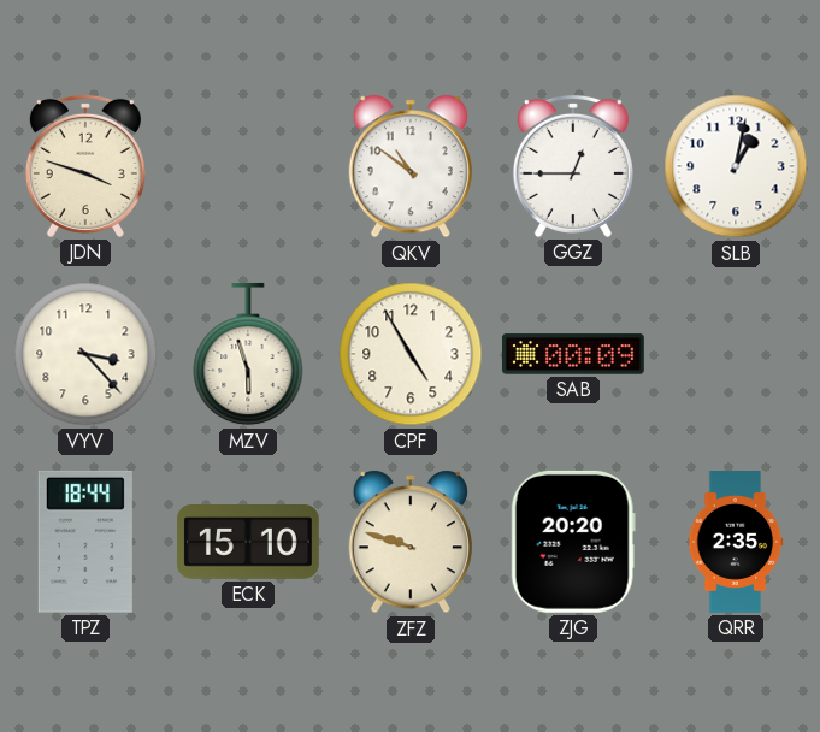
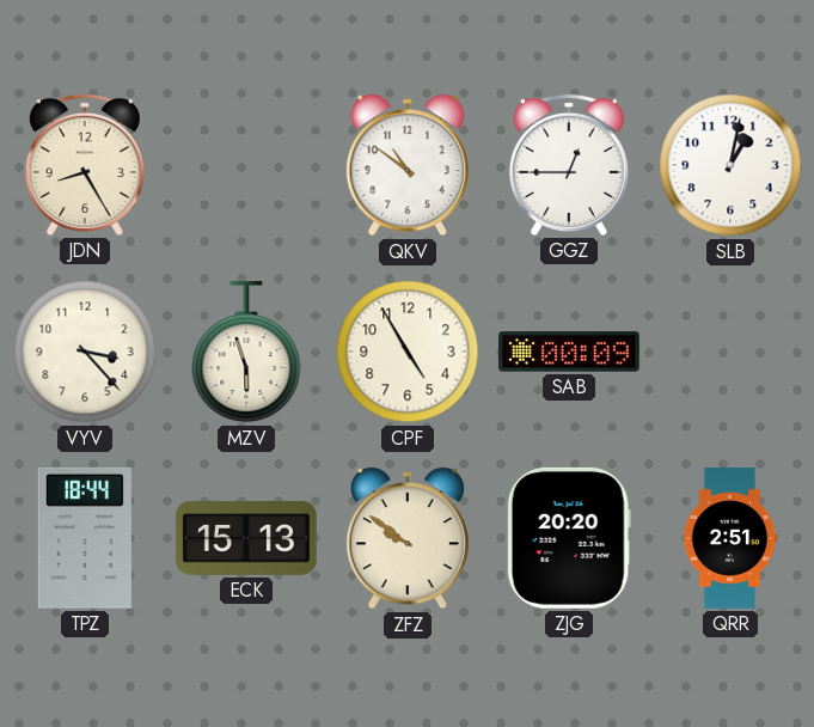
JDN: 3:48 -> 8:25 (85, 165)
ECK: 15:10 -> 15:13 (246, 538)
ZFZ: 9:48 -> 9:51 (408, 538)
QRR: 2:35 -> 2:51 (730, 539)
